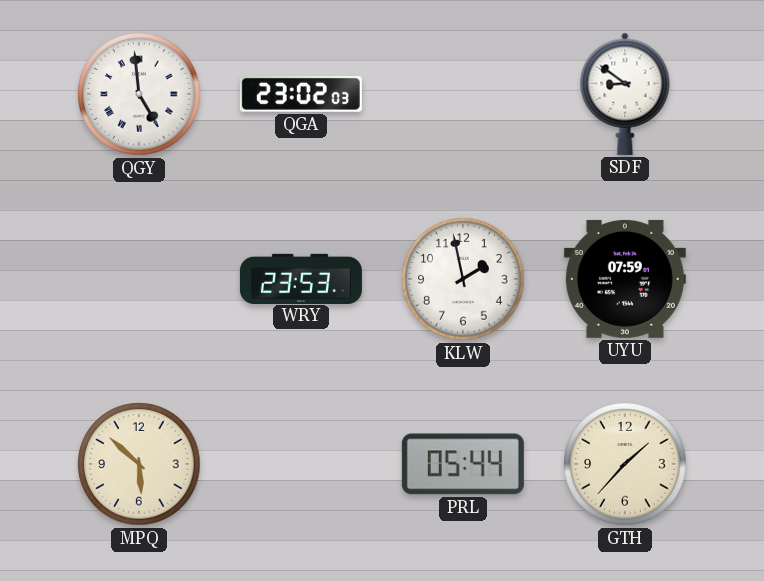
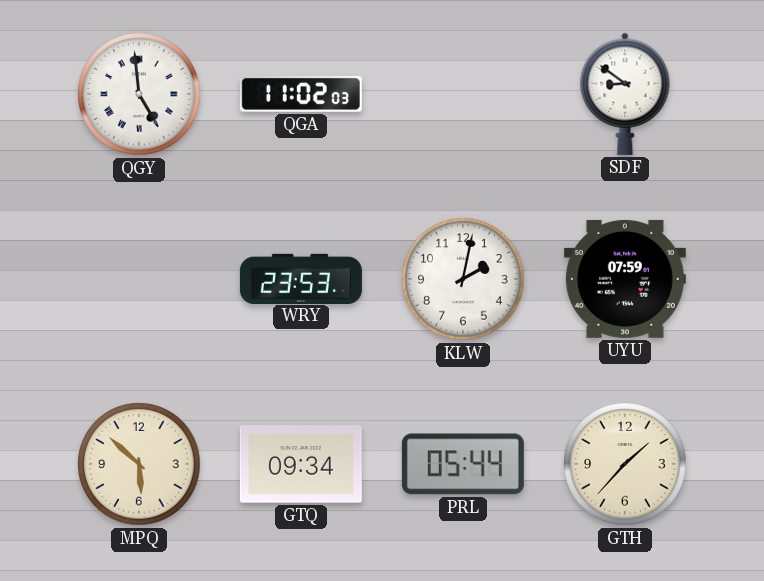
QGA: 23:02 -> 11:02 (301, 95)
KLW: 1:58 -> 2:02 (463, 279)
GTQ: none -> 09:34 (301, 464)
